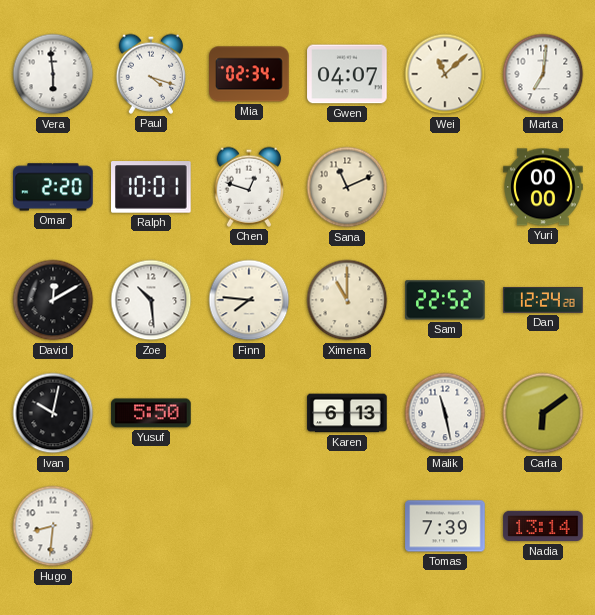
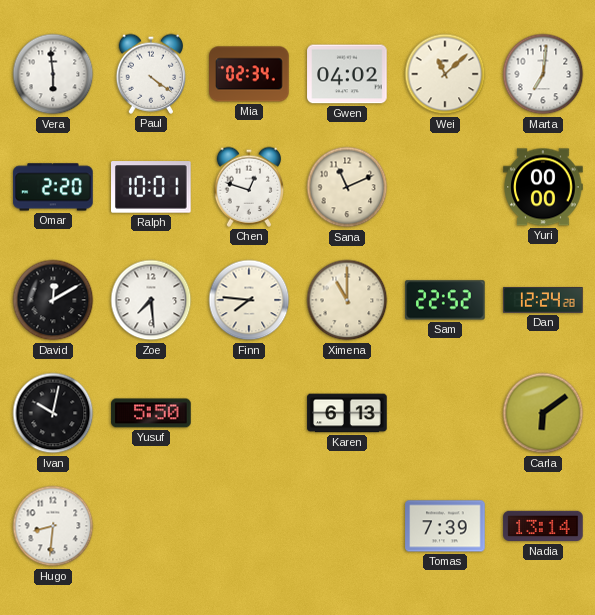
Paul: 4:18 -> 4:21 (151, 74)
Gwen: 04:07 -> 04:02 (347, 74)
Zoe: 10:29 -> 7:29 (151, 300)
Malik: 11:28 -> none (445, 413)
